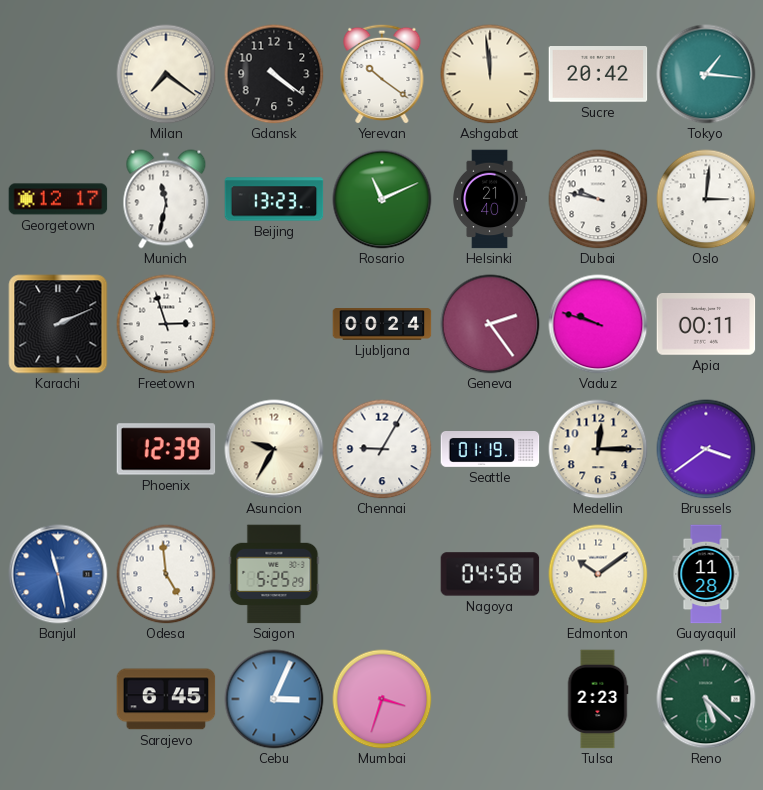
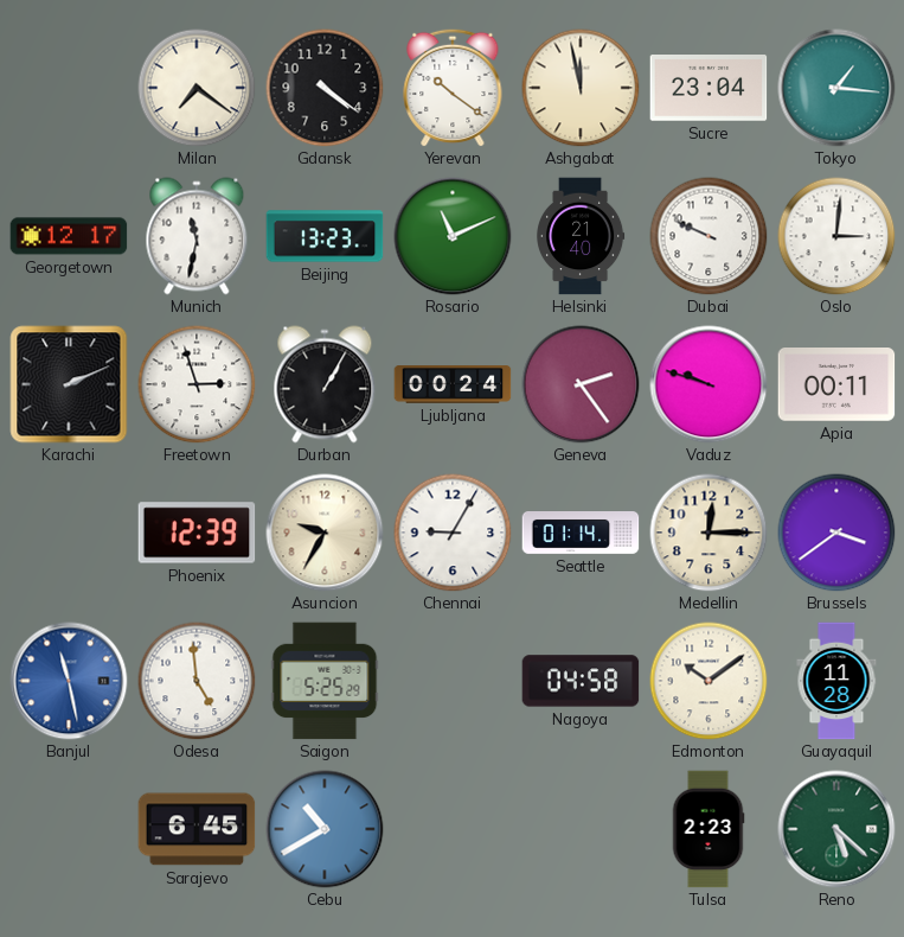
Ashgabat: 11:59 -> 11:58 (581, 88)
Sucre: 20:42 -> 23:04 (709, 88)
Dubai: 9:47 -> 9:49 (709, 236)
Durban: none -> 1:05 (325, 384)
Seattle: 01:19 -> 01:14 (581, 534)
Cebu: 3:04 -> 10:40 (325, 829)
Mumbai: 3:33 -> none (382, 699)
